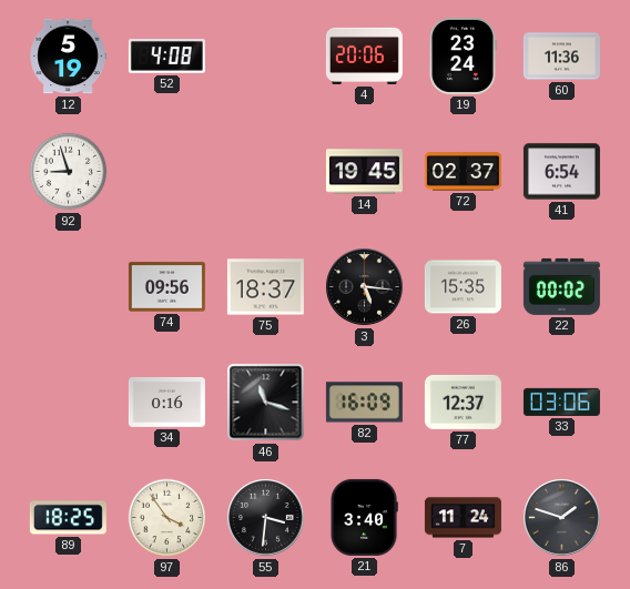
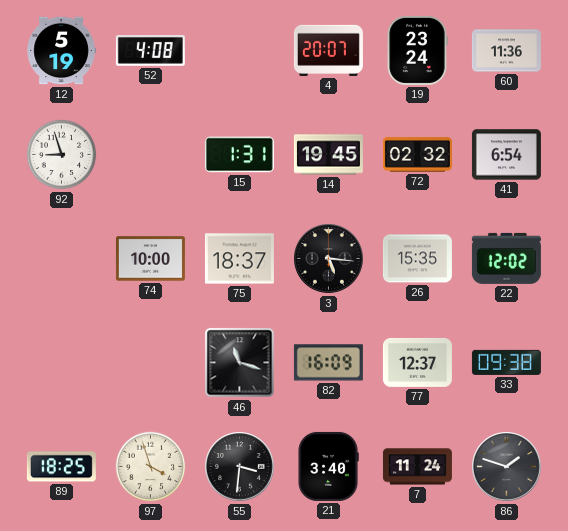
4: 20:06 -> 20:07 (328, 50)
15: none -> 1:31 (239, 155)
72: 02:37 -> 02:32 (417, 155)
74: 09:56 -> 10:00 (150, 259)
22: 00:02 -> 12:02 (506, 258)
34: 0:16 -> none (166, 403)
33: 03:06 -> 09:38 (506, 362)
97: 3:54 -> 3:57 (151, 467)
